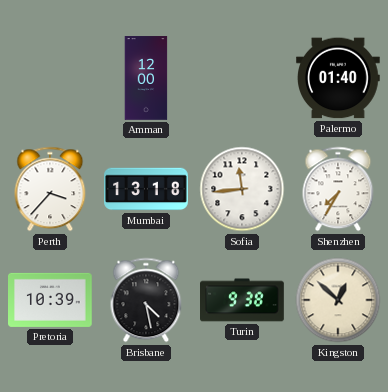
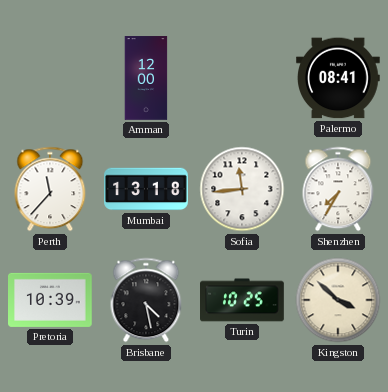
Palermo: 01:40 -> 08:41 (339, 78)
Perth: 3:37 -> 11:37 (50, 189)
Turin: 9:38 -> 10:25 (243, 300)
Kingston: 12:52 -> 3:52 (338, 300)
